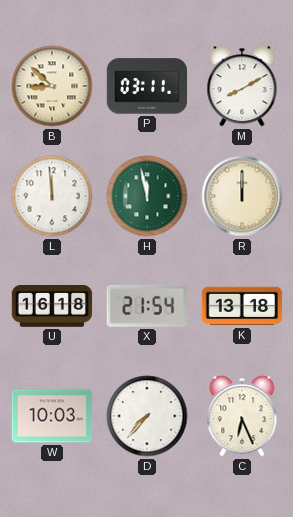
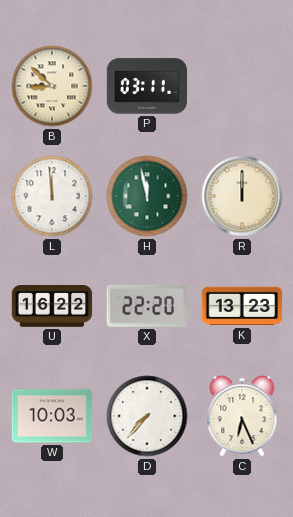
M: 8:10 -> none (242, 86)
U: 16:18 -> 16:22 (52, 307)
X: 21:54 -> 22:20 (147, 306)
K: 13:18 -> 13:23 (242, 306)
